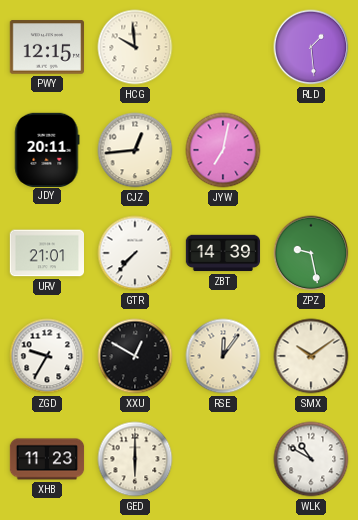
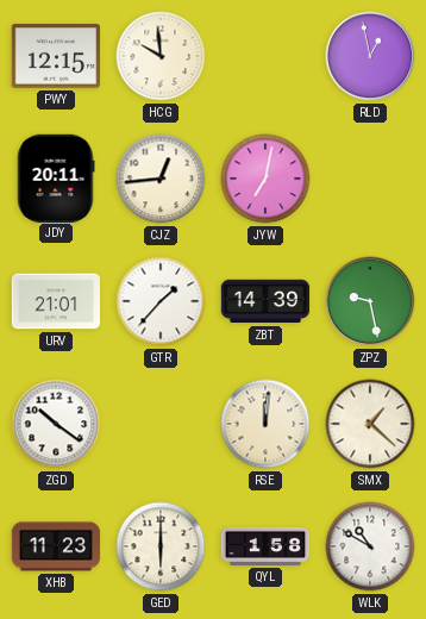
RLD: 1:29 -> 12:58 (370, 56)
GTR: 7:37 -> 1:37 (161, 301)
ZGD: 9:35 -> 10:21 (56, 424)
XXU: 12:50 -> none (135, 356)
RSE: 12:06 -> 12:01 (265, 424)
SMX: 10:09 -> 1:22 (370, 424)
QYL: none -> 1:58 (265, 546)
